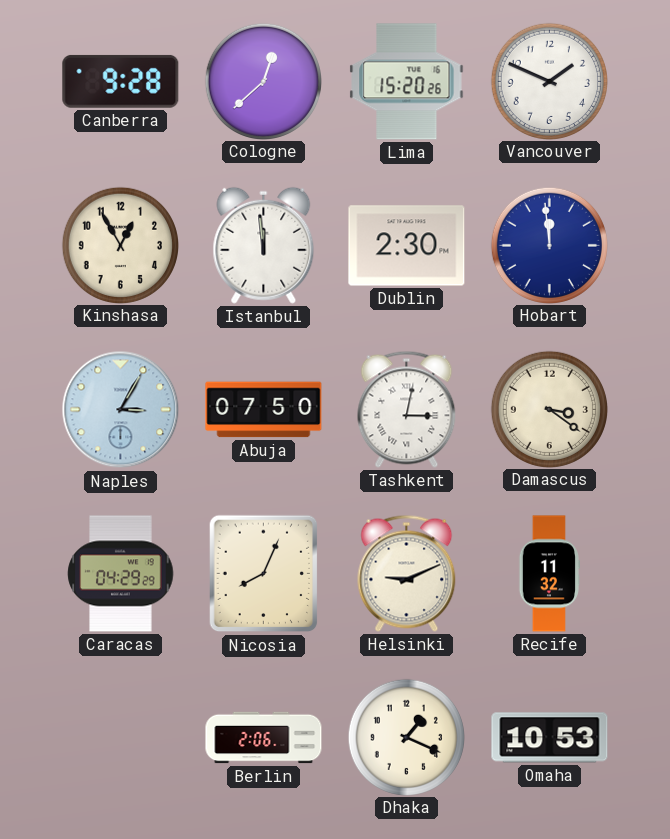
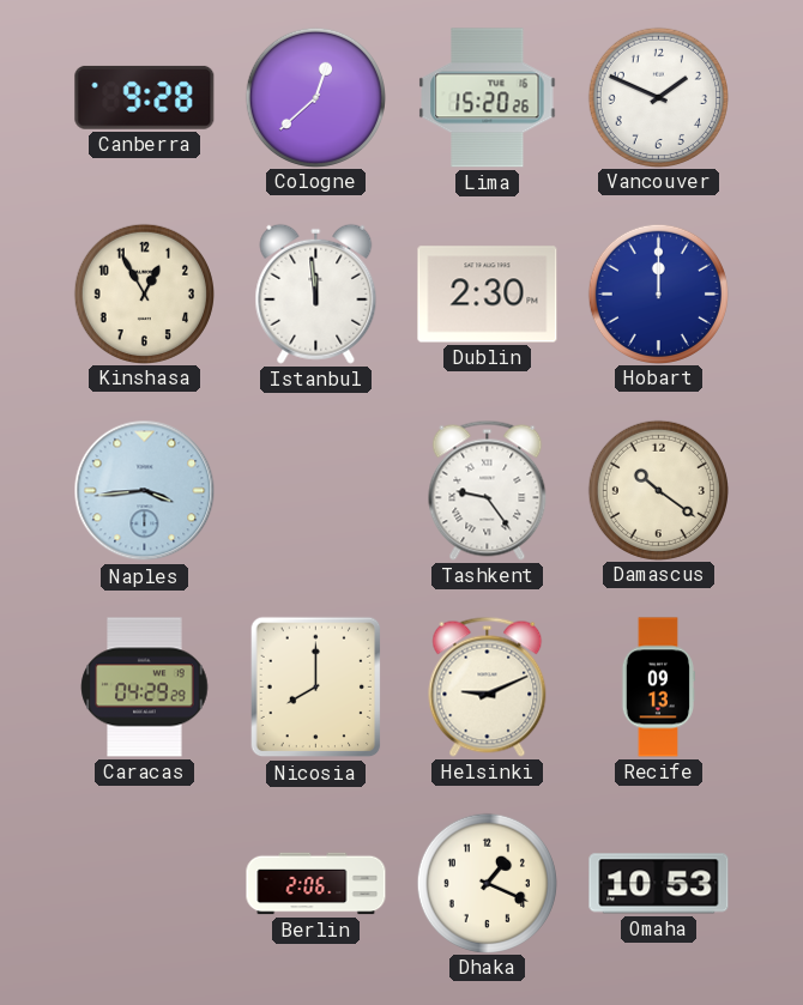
Hobart: 11:59 -> 12:00 (658, 293)
Naples: 3:05 -> 3:44 (145, 491)
Abuja: 07:50 -> none (264, 410)
Tashkent: 3:02 -> 9:24 (488, 490)
Damascus: 3:21 -> 10:21 (658, 490)
Nicosia: 8:04 -> 8:00 (316, 688)
Recife: 11:32 -> 09:13 (657, 688)
